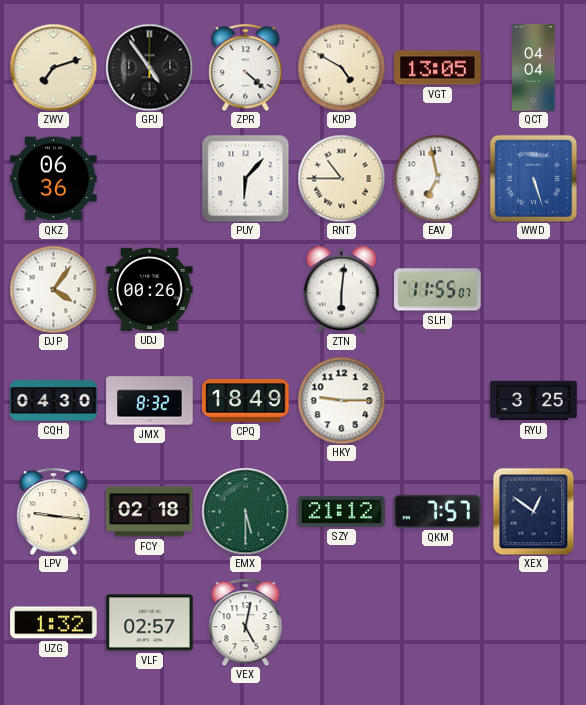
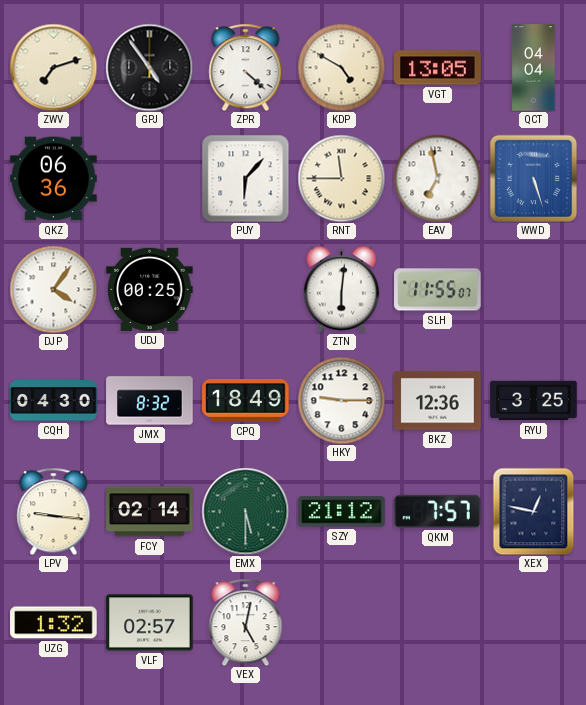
RNT: 10:45 -> 11:45 (341, 178)
UDJ: 00:26 -> 00:25 (150, 289)
BKZ: none -> 12:36 (438, 401)
FCY: 02:18 -> 02:14 (150, 512)
XEX: 12:51 -> 12:47 (534, 511)
